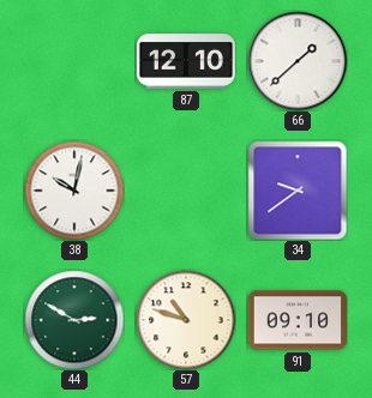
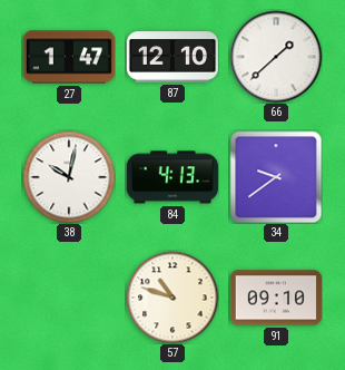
27: none -> 1:47 (69, 57)
84: none -> 4:13 (172, 177)
44: 2:50 -> none (74, 320)
